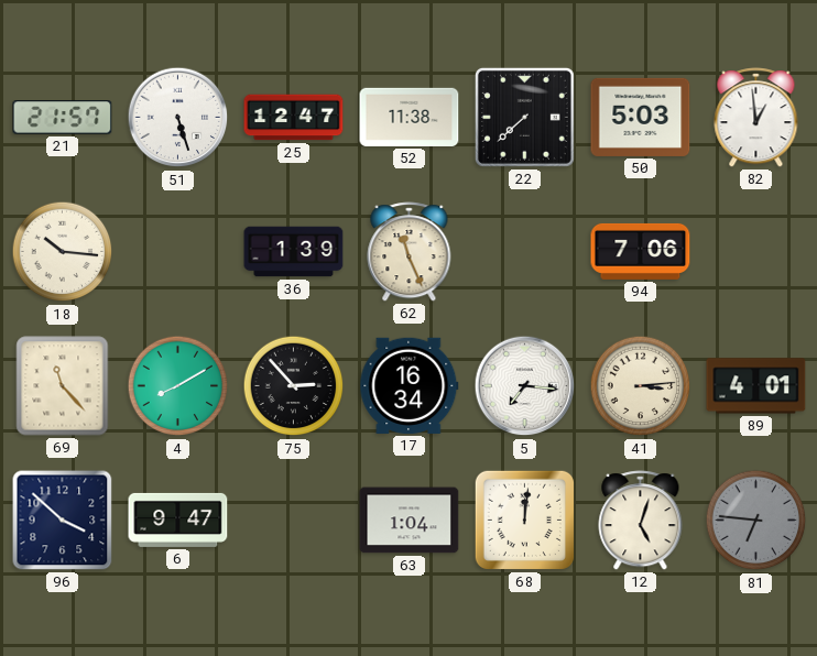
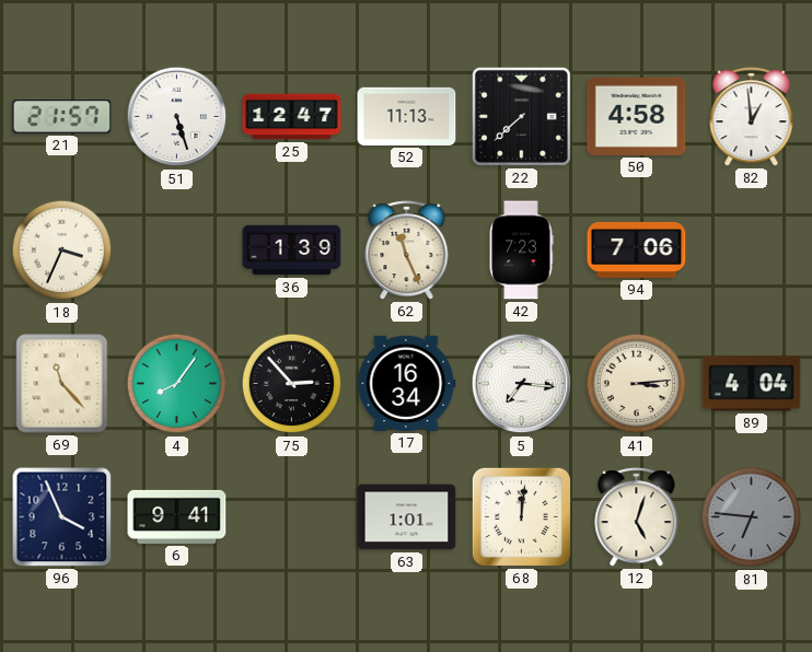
52: 11:38 -> 11:13 (407, 116)
50: 5:03 -> 4:58 (637, 116)
18: 10:16 -> 3:34 (62, 251)
42: none -> 7:23 (521, 251)
4: 8:10 -> 8:06 (177, 384)
89: 4:01 -> 4:04 (752, 384)
96: 3:52 -> 3:56 (62, 517)
6: 9:47 -> 9:41 (177, 516)
63: 1:04 -> 1:01 (407, 517)
